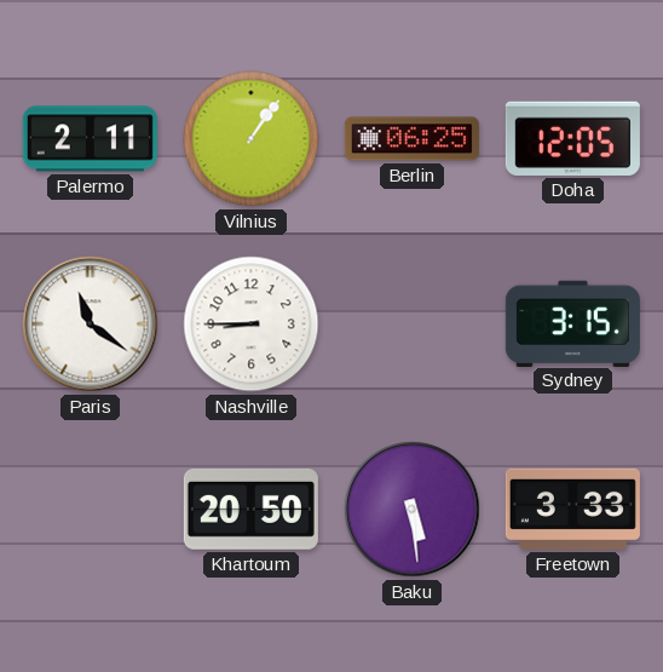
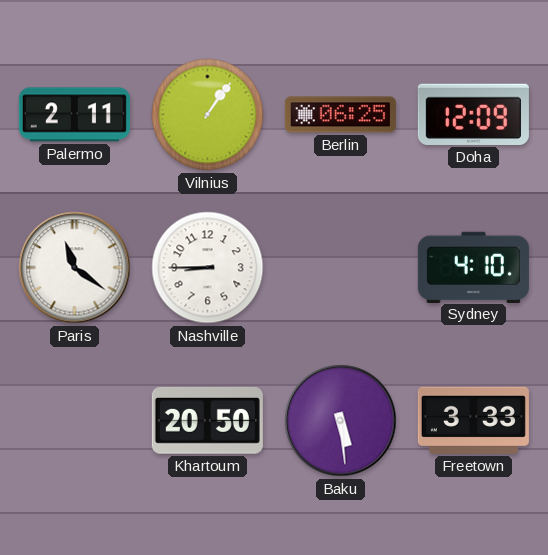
Doha: 12:05 -> 12:09 (473, 114)
Sydney: 3:15 -> 4:10 (473, 267)
